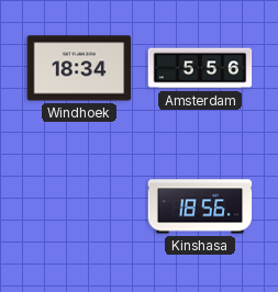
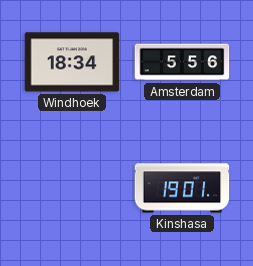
Kinshasa: 18:56 -> 19:01 (182, 188)
